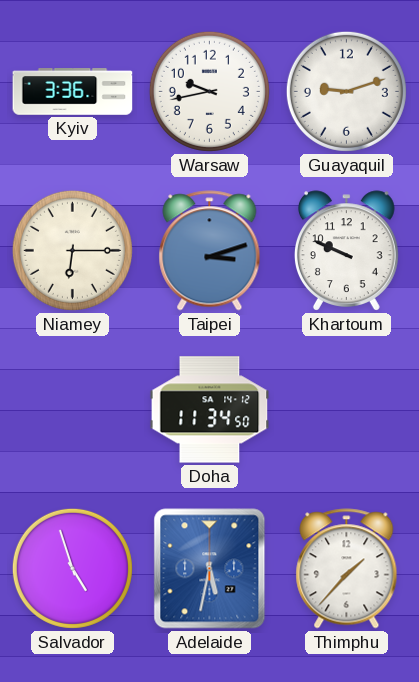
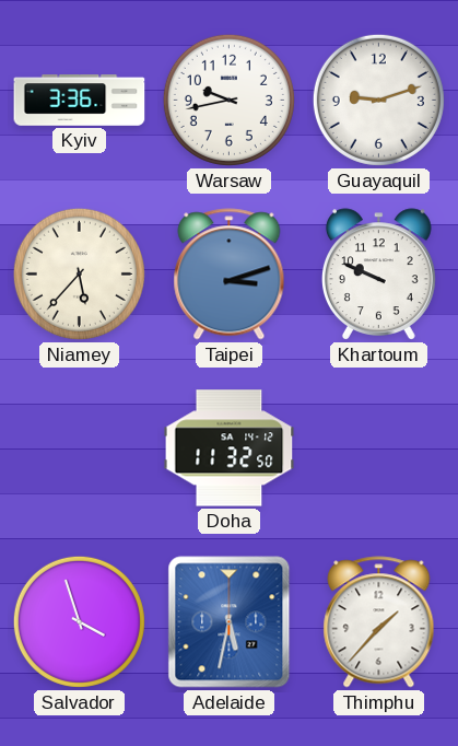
Niamey: 6:15 -> 5:37 (79, 273)
Doha: 11:34 -> 11:32 (230, 448)
Salvador: 4:57 -> 3:57 (79, 621)
